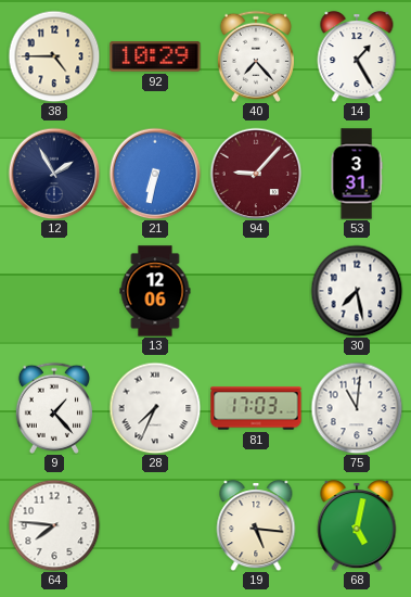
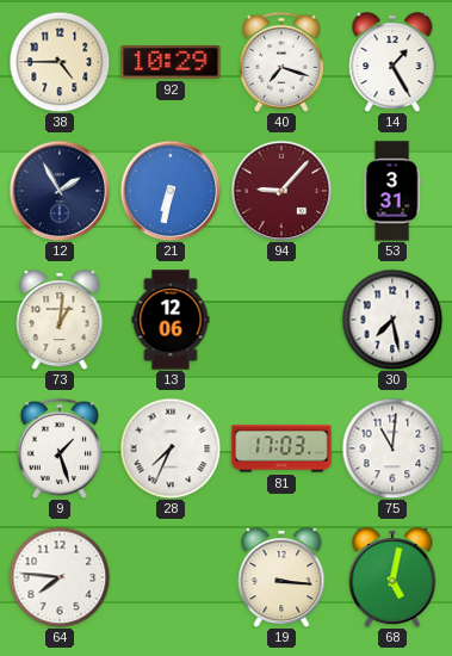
40: 7:23 -> 7:18 (281, 62)
73: none -> 1:01 (60, 320)
9: 1:23 -> 1:27 (60, 448)
19: 5:16 -> 3:16 (281, 577)
